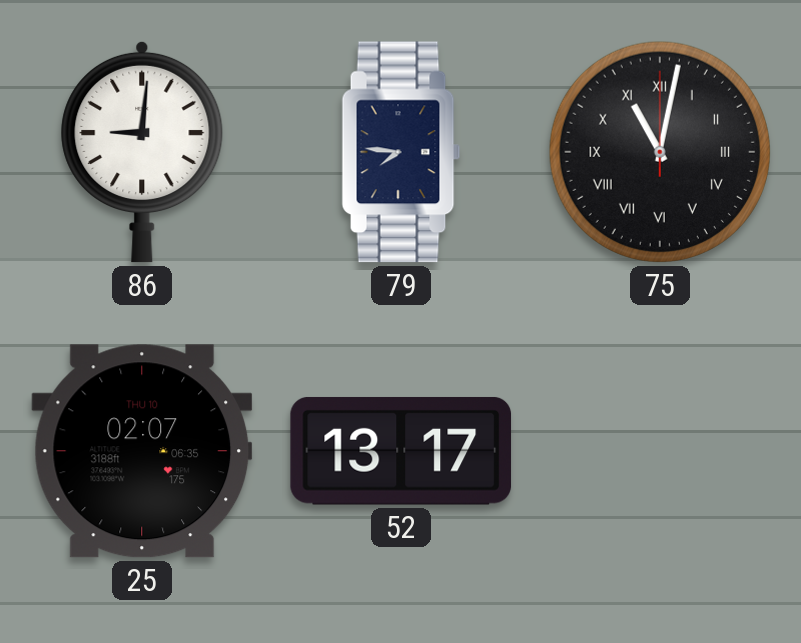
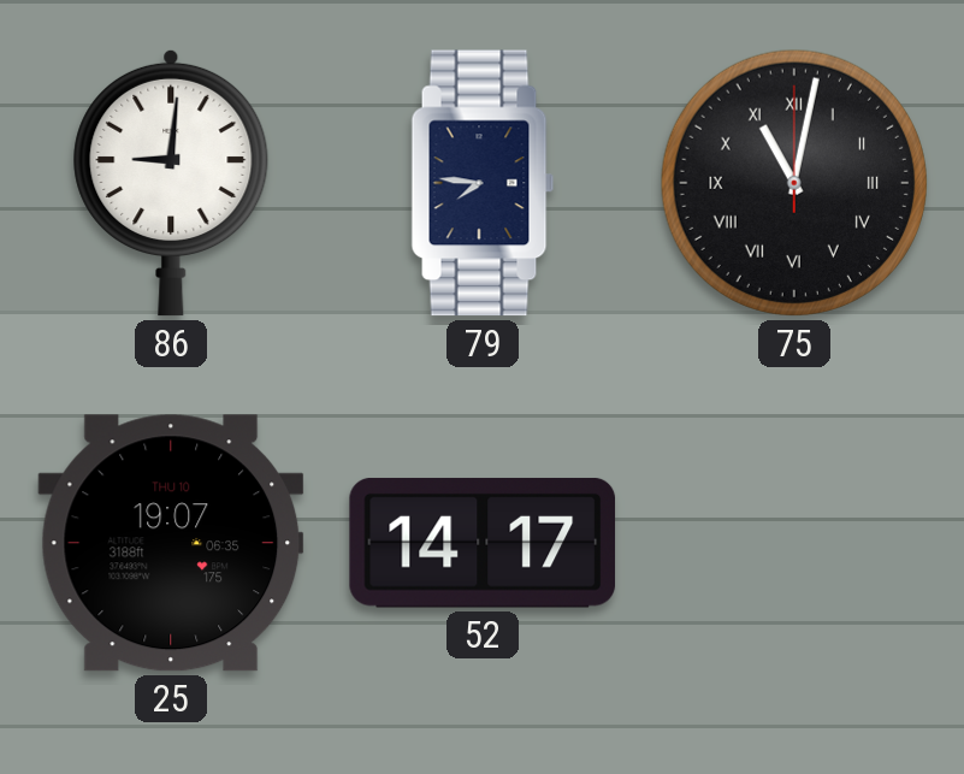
25: 02:07 -> 19:07 (171, 543)
52: 13:17 -> 14:17 (483, 543)
